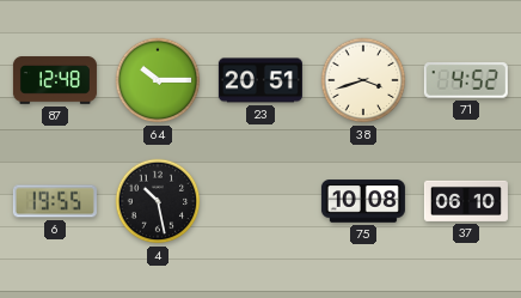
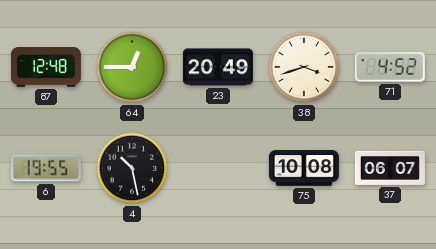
64: 10:15 -> 12:45 (132, 67)
23: 20:51 -> 20:49 (218, 67)
37: 06:10 -> 06:07 (390, 168)
